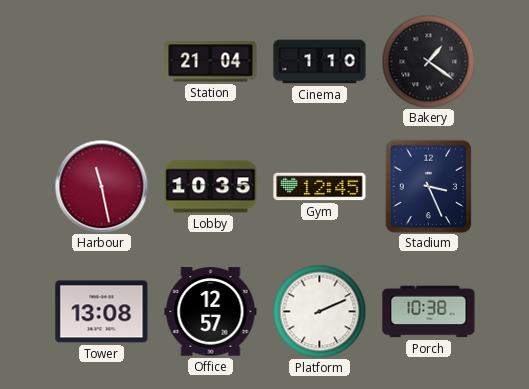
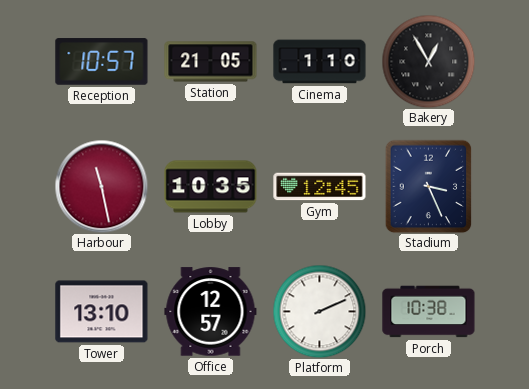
Reception: none -> 10:57 (102, 62)
Station: 21:04 -> 21:05 (211, 62)
Bakery: 1:21 -> 12:55 (428, 61)
Tower: 13:08 -> 13:10 (102, 312)
